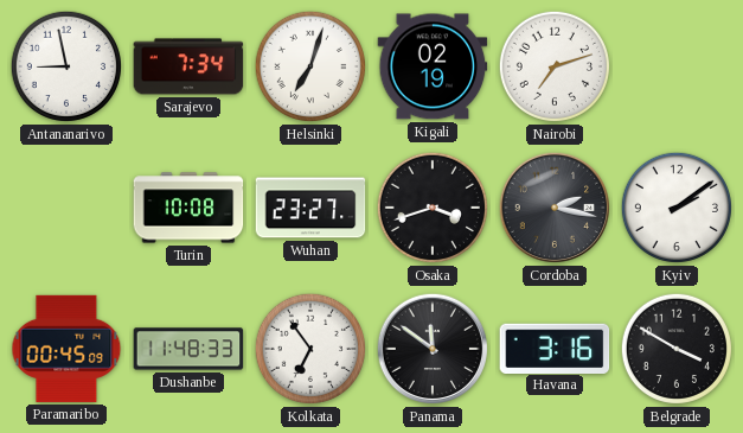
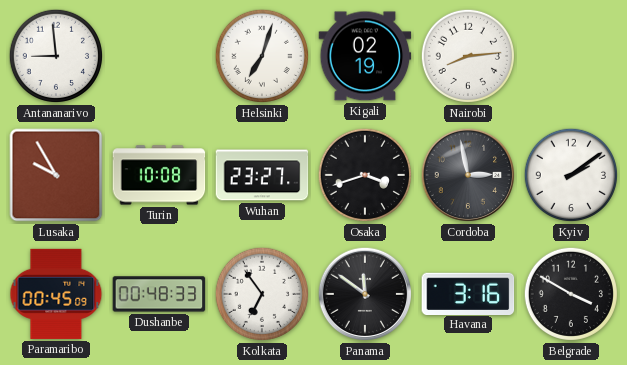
Antananarivo: 8:58 -> 8:59 (56, 56)
Sarajevo: 7:34 -> none (188, 66)
Nairobi: 7:12 -> 8:14 (468, 56)
Lusaka: none -> 9:55 (56, 175)
Cordoba: 2:17 -> 2:58 (468, 175)
Dushanbe: 11:48 -> 00:48 (159, 294)
